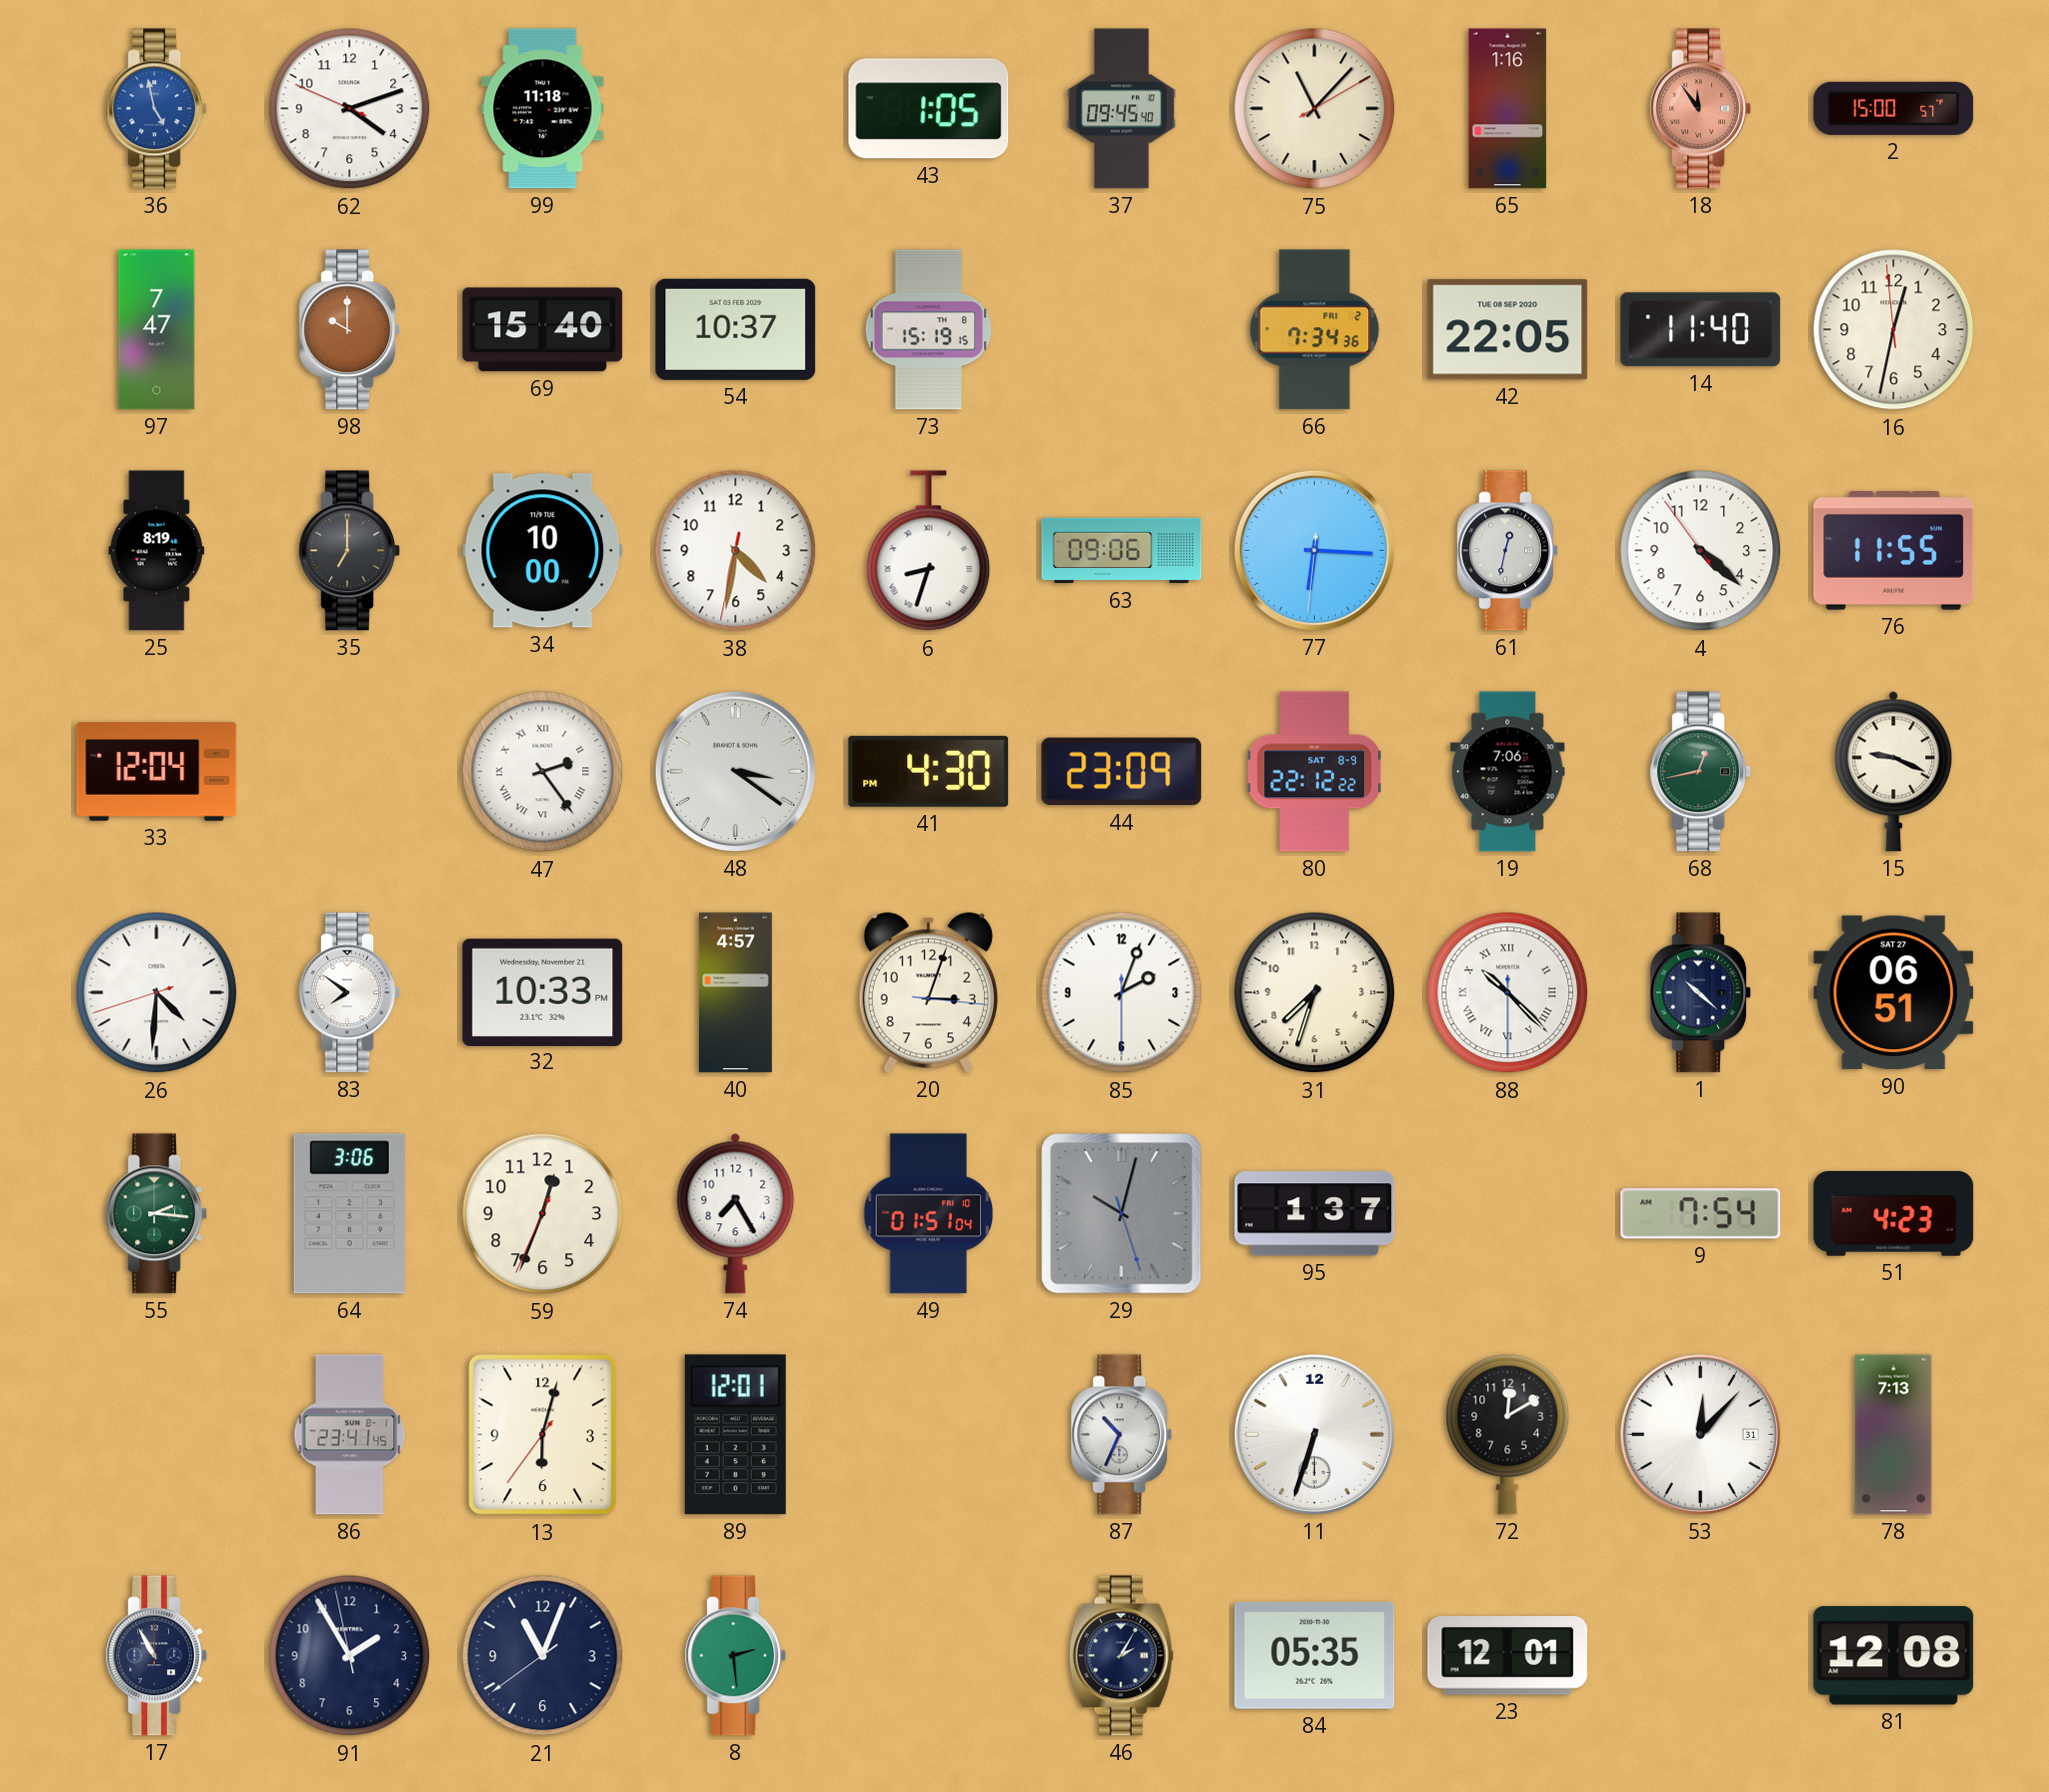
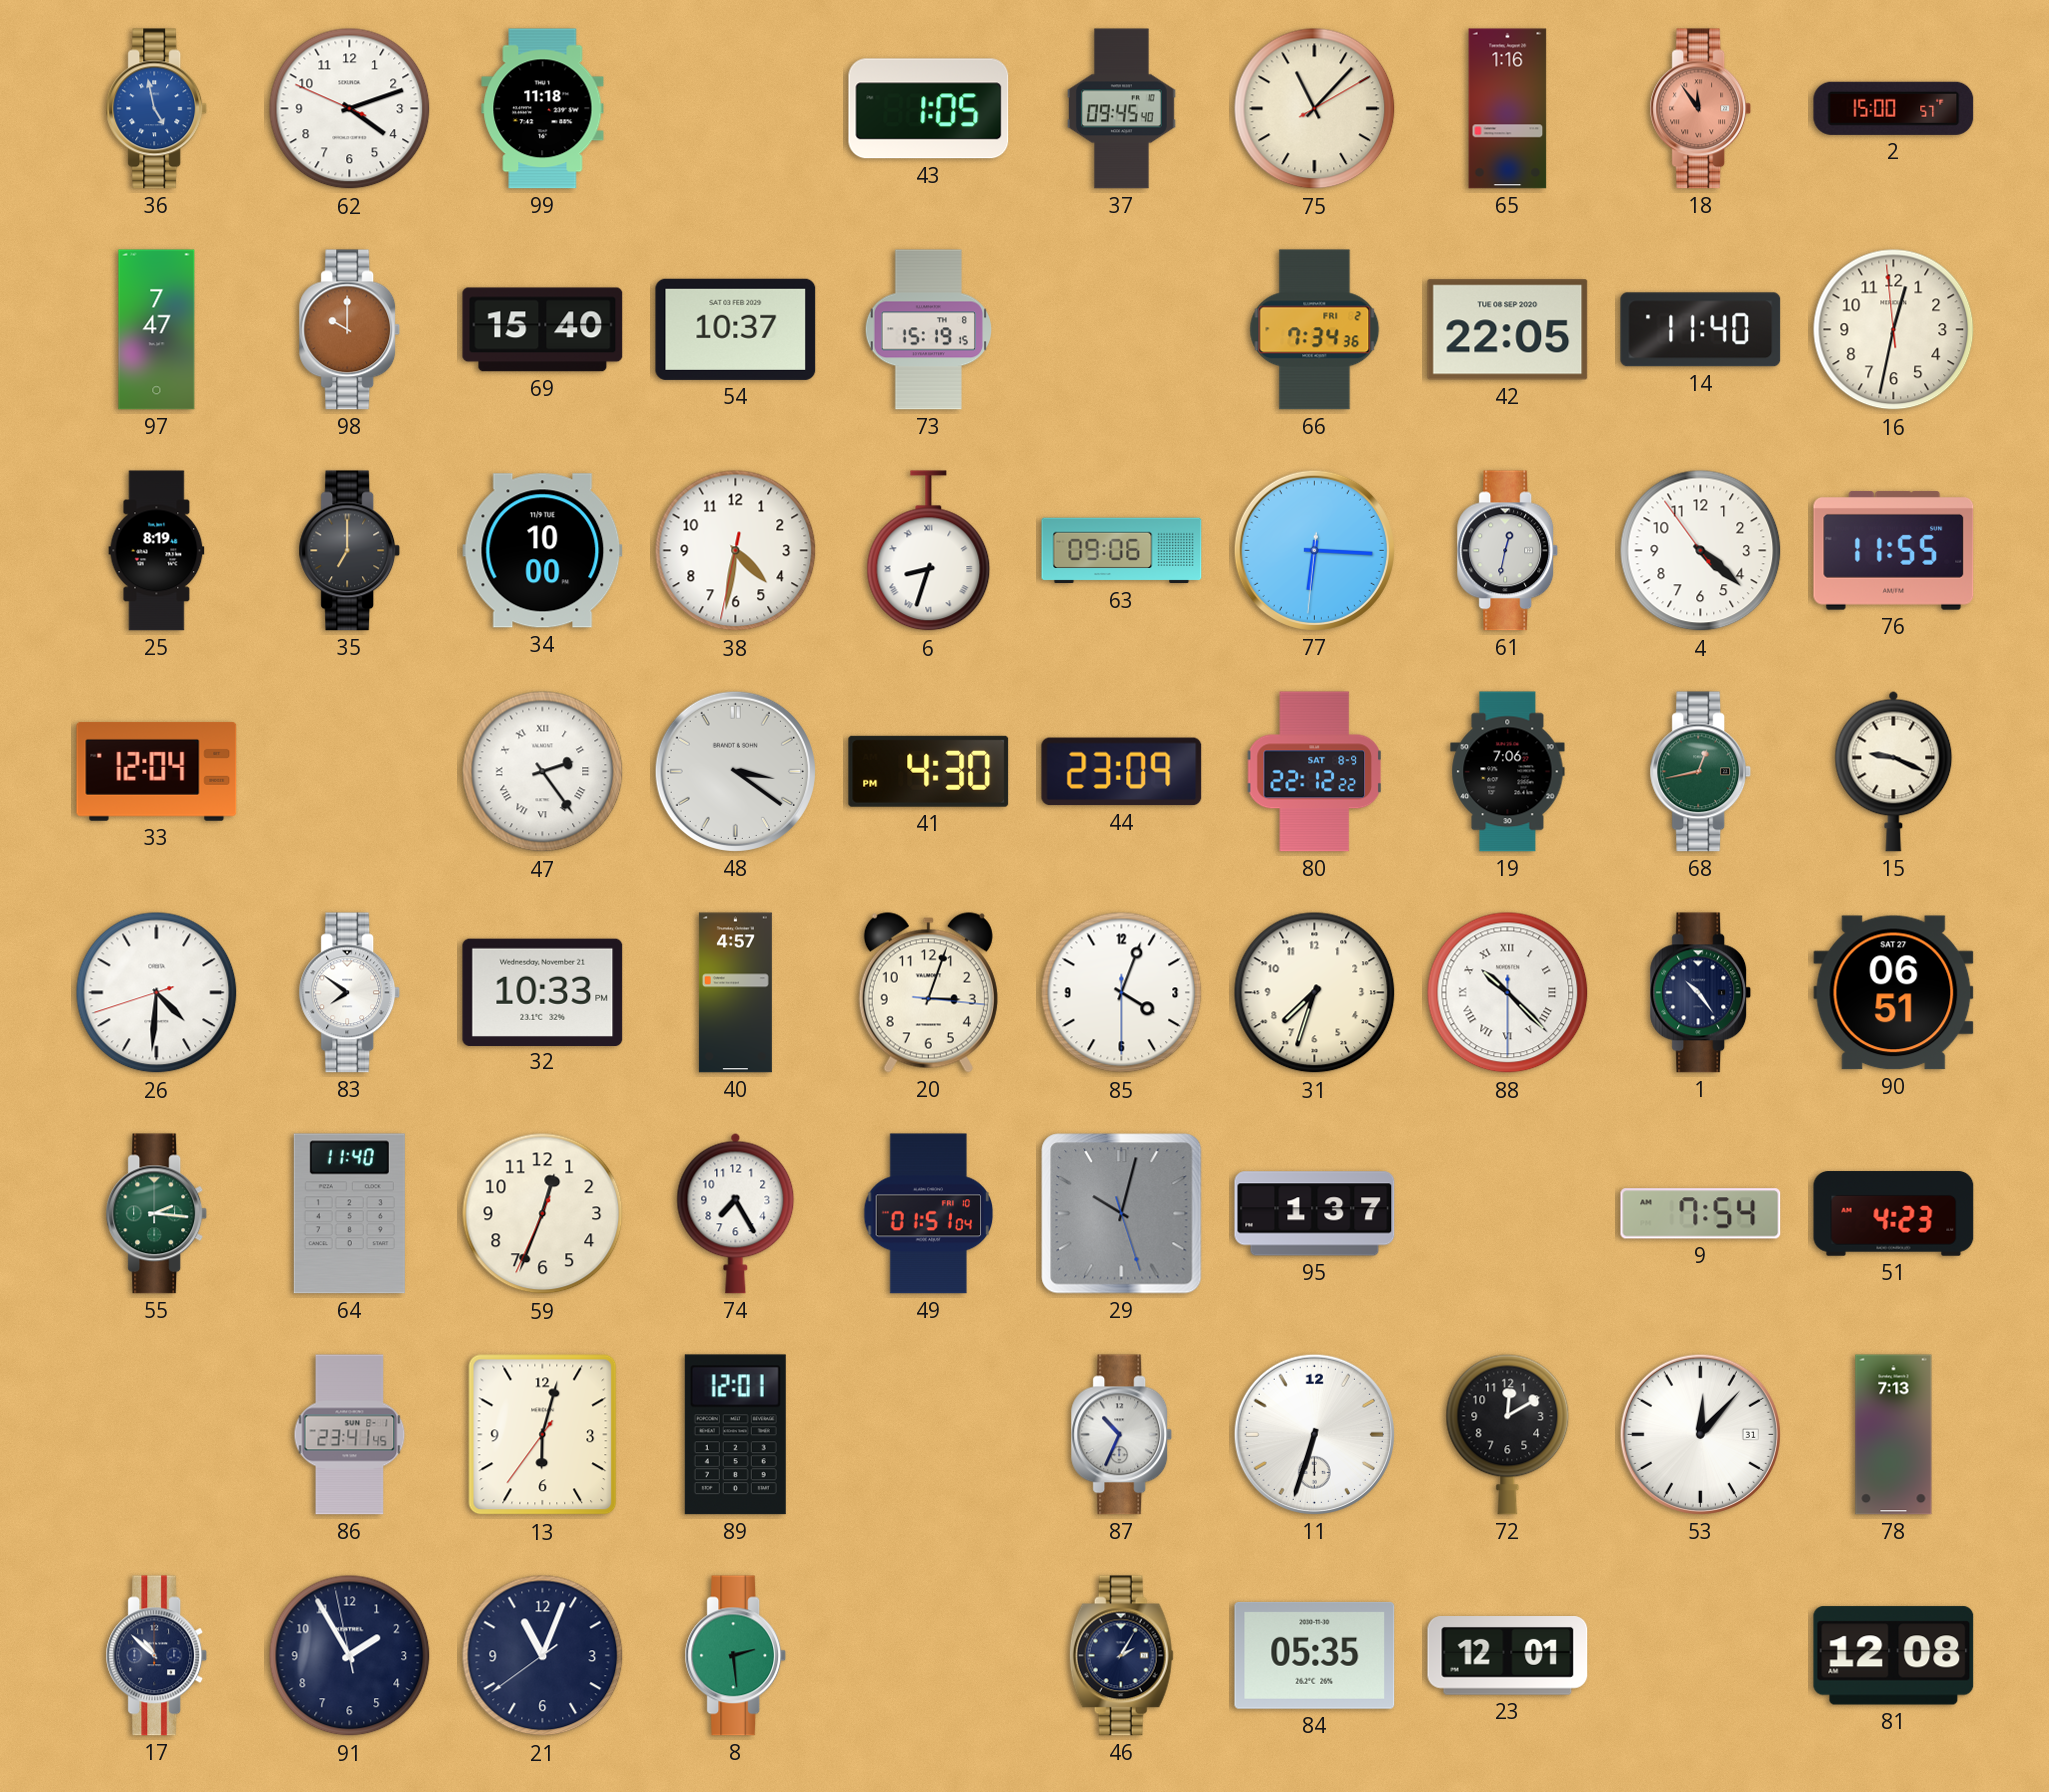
85: 2:03 -> 4:03 (1122, 993)
1: 10:22 -> 10:24 (1701, 993)
64: 3:06 -> 11:40 (349, 1214)
17: 10:55 -> 10:52 (157, 1656)
